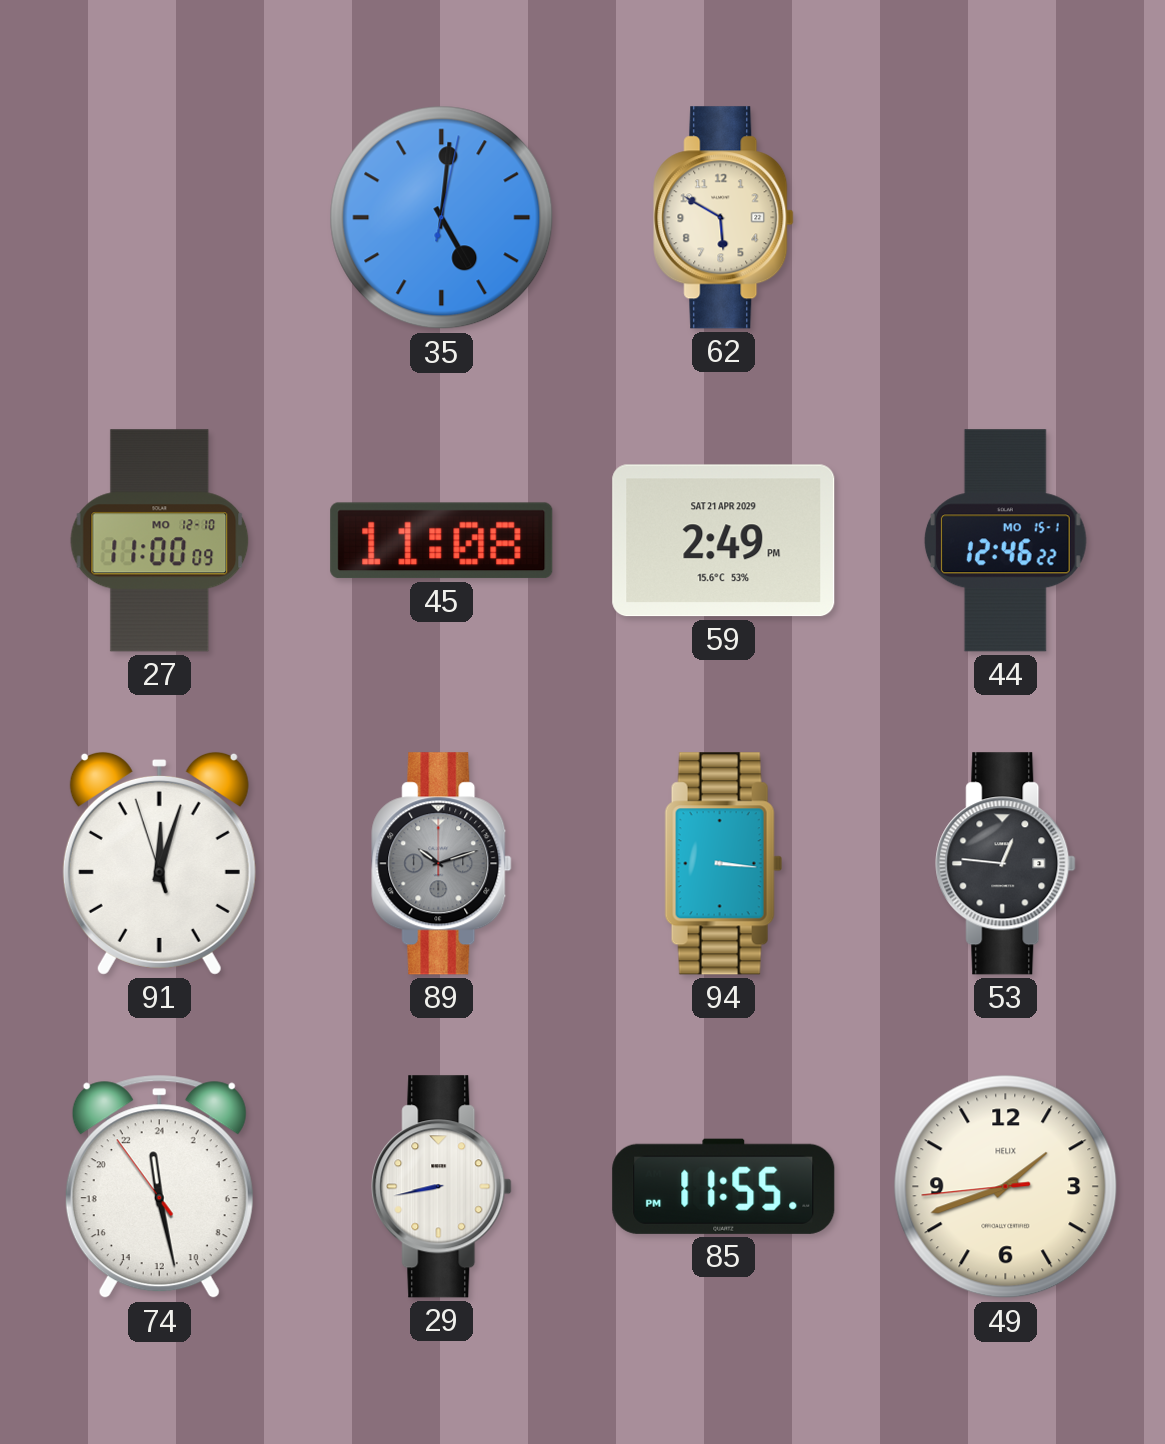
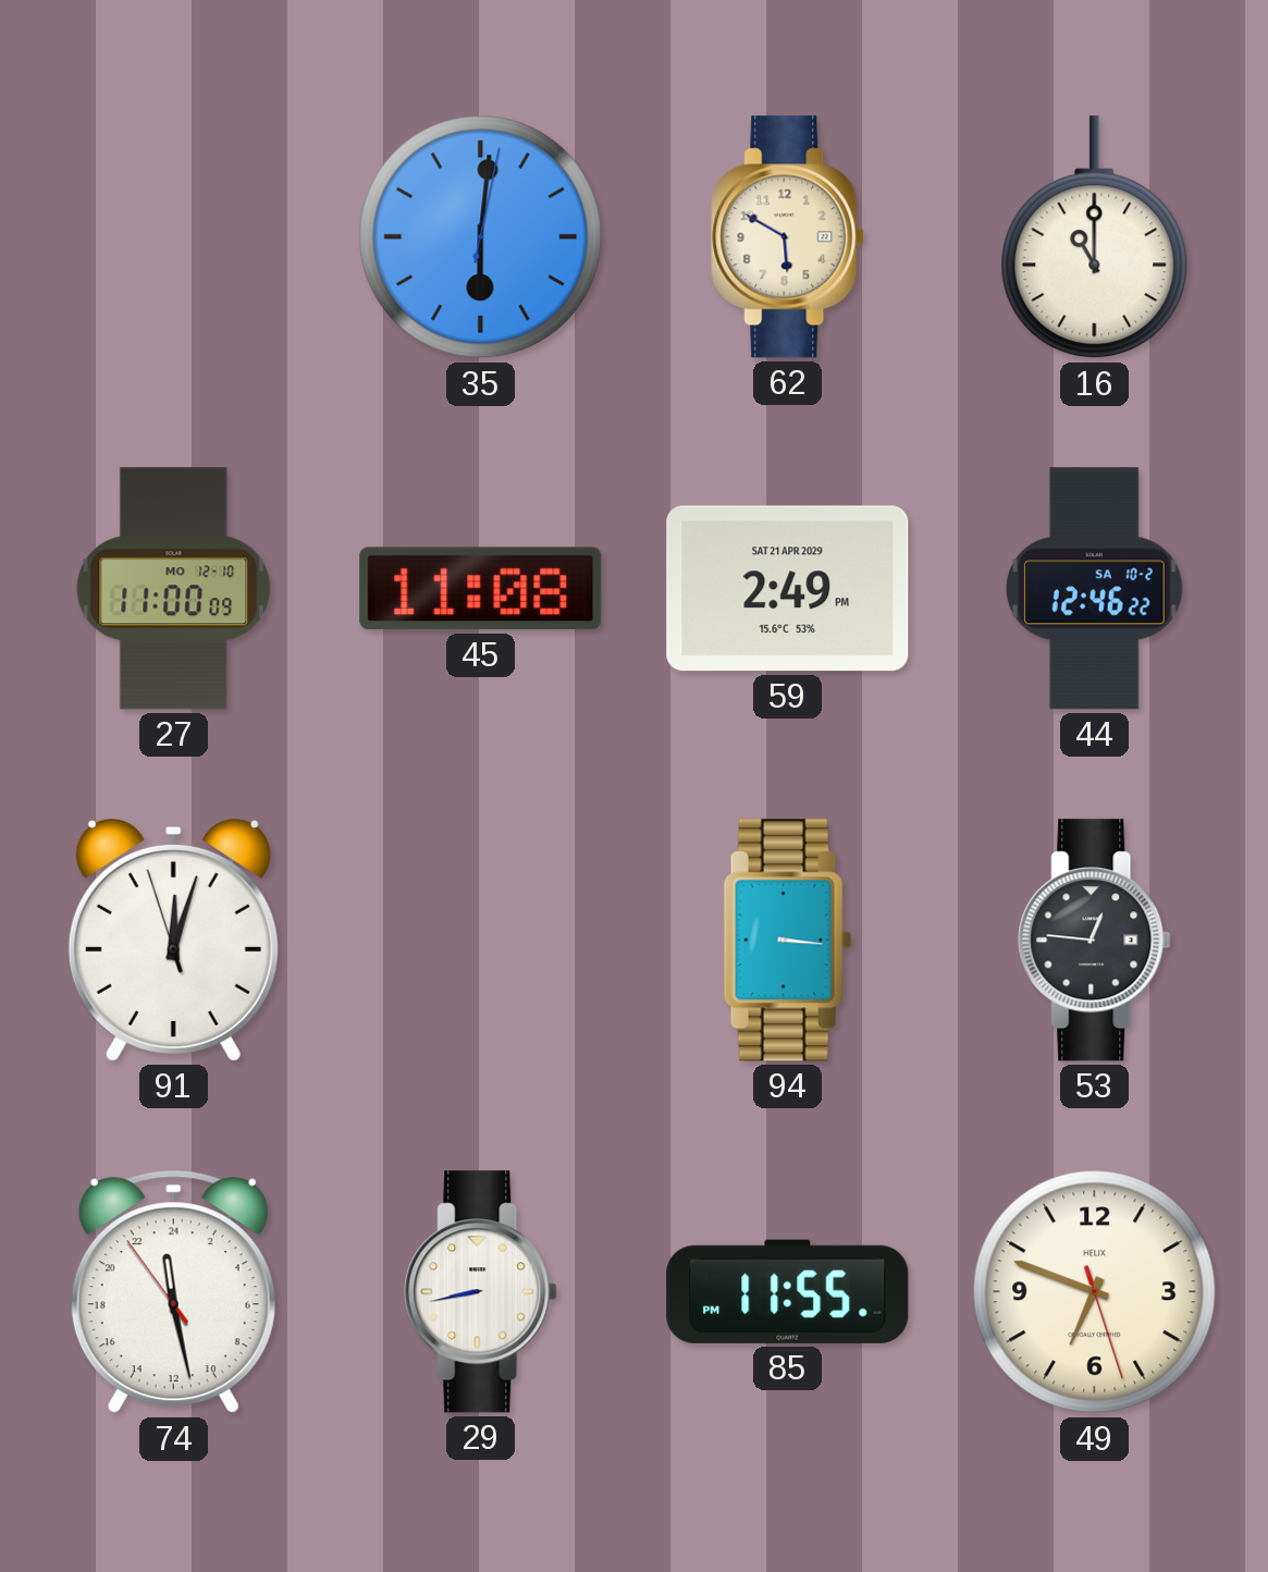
35: 5:01 -> 6:01 (481, 237)
16: none -> 11:00 (1095, 237)
44 date: MO 15-1 -> SA 10-2 (1094, 589)
89: 10:12 -> none (442, 864)
49: 1:41 -> 6:48 (1095, 1292)
